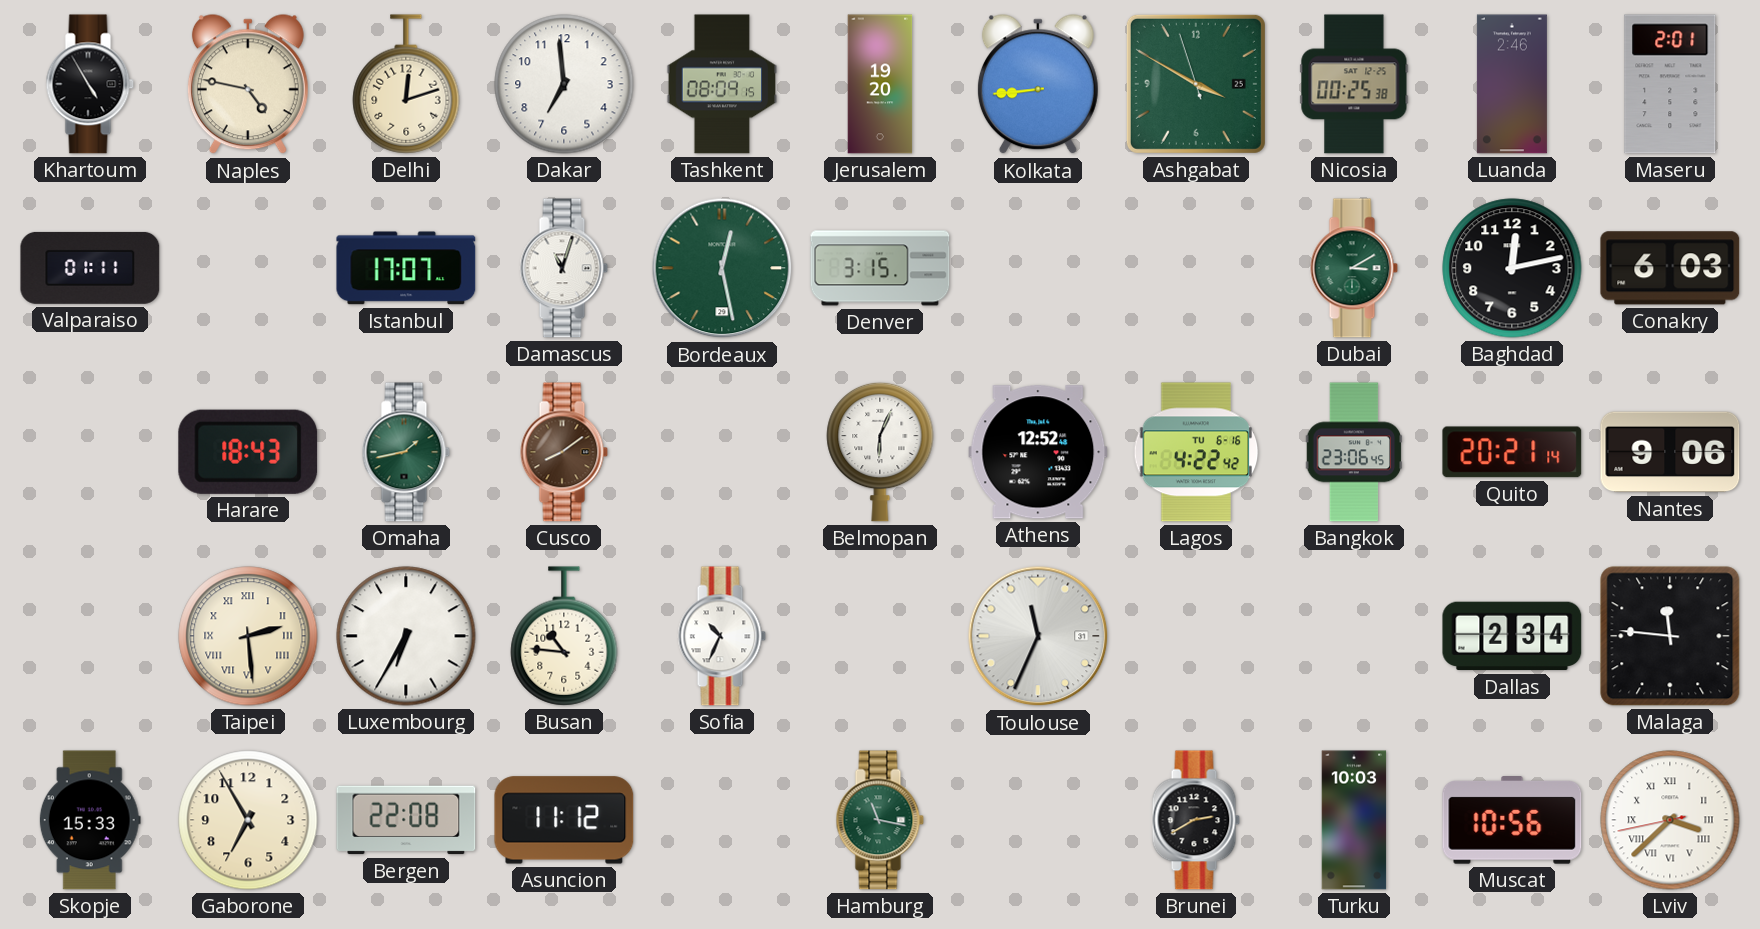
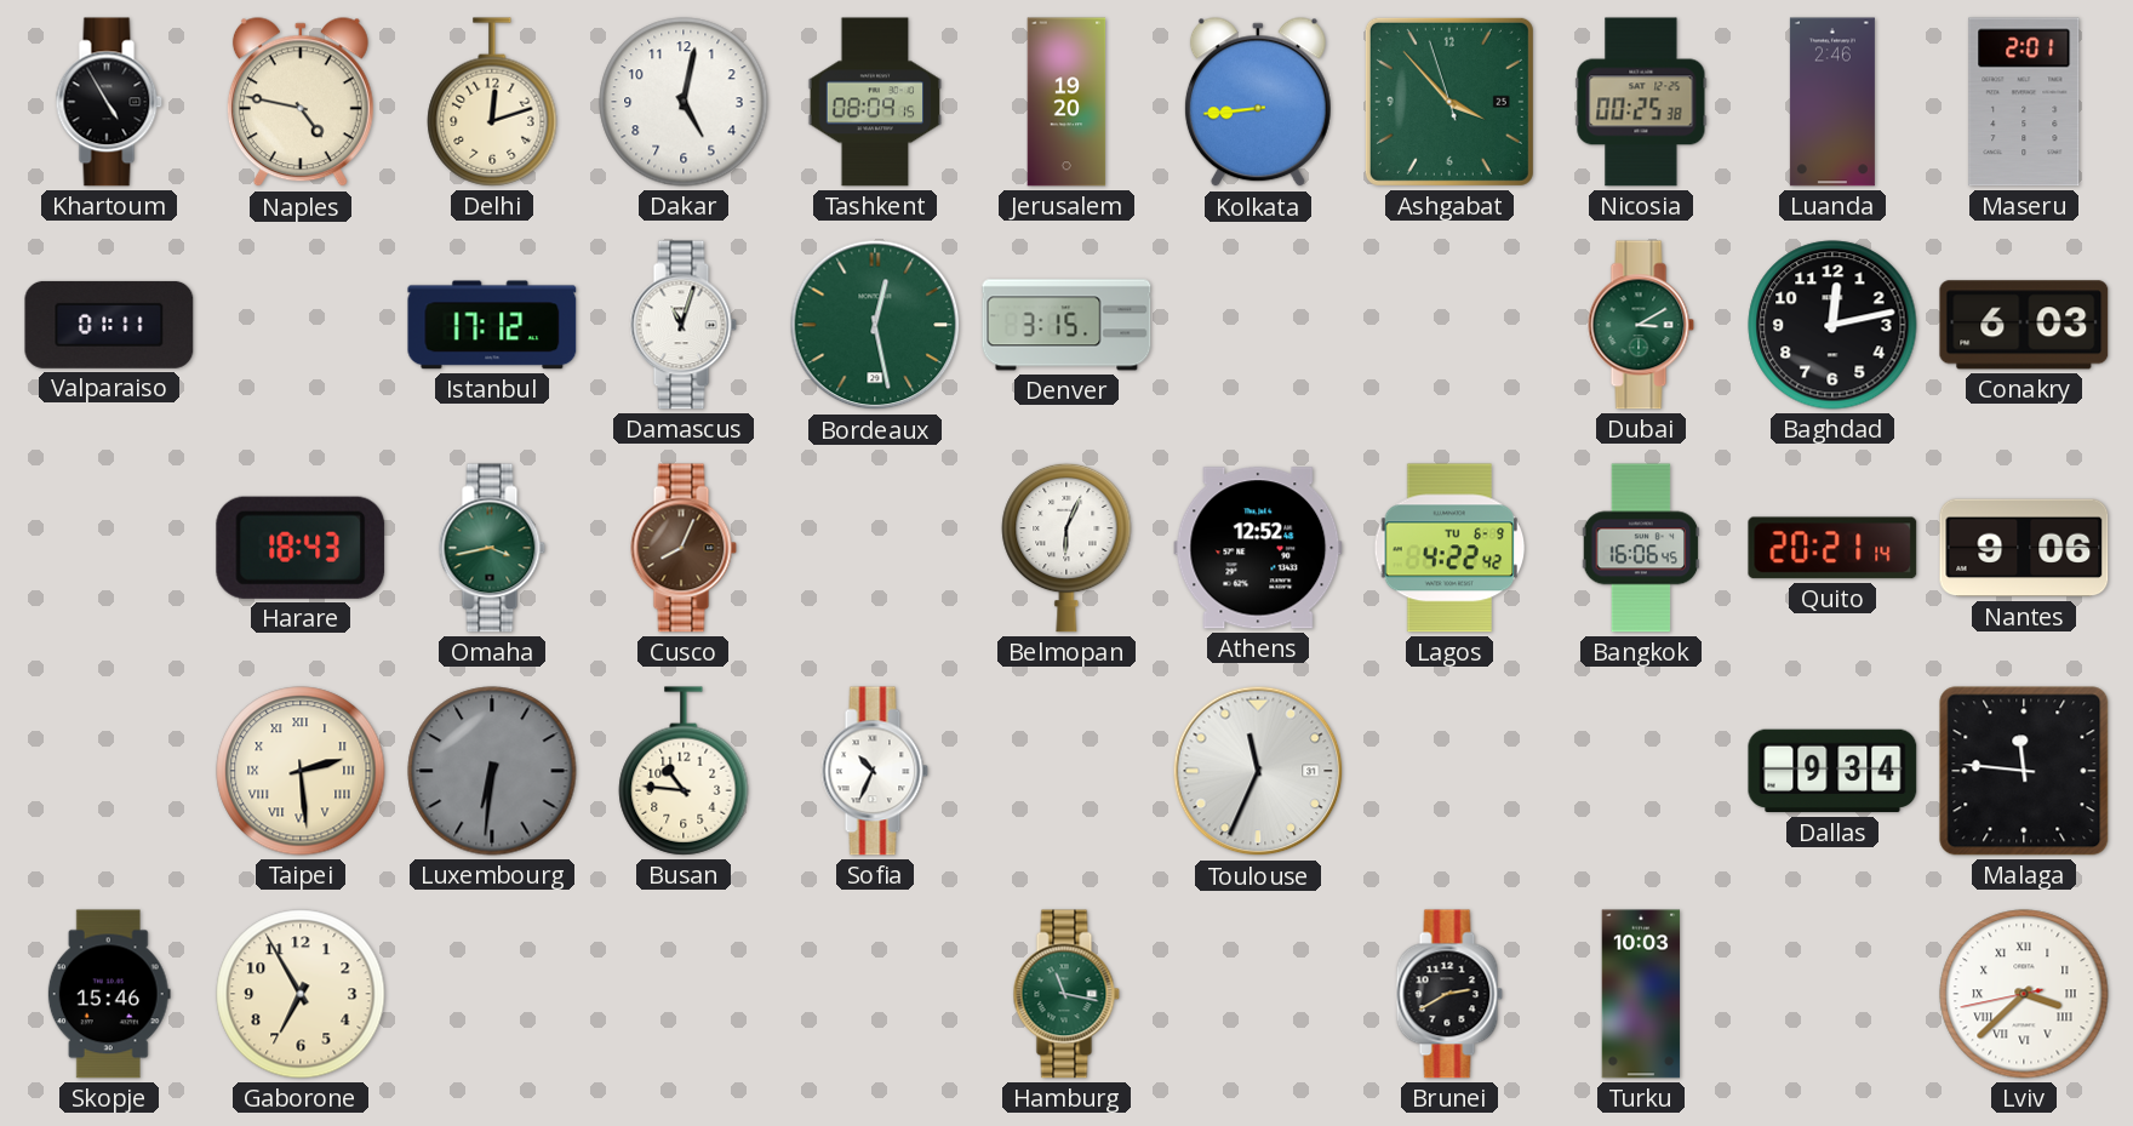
Dakar: 6:59 -> 5:02 (684, 102)
Ashgabat: 3:49 -> 3:52 (1449, 102)
Istanbul: 17:07 -> 17:12 (492, 325)
Omaha: 1:43 -> 3:43 (492, 548)
Cusco: 8:09 -> 8:04 (684, 548)
Lagos date: TU 6-16 -> TU 6-9 (1449, 548)
Bangkok: 23:06 -> 16:06 (1641, 548)
Luxembourg: 6:35 -> 6:31 (492, 771)
Luxembourg dial: white -> grey (492, 771)
Dallas: 2:34 -> 9:34 (1832, 771)
Skopje: 15:33 -> 15:46 (109, 994)
Bergen: 22:08 -> none (406, 820)
Asuncion: 11:12 -> none (564, 820)
Muscat: 10:56 -> none (1512, 821)
